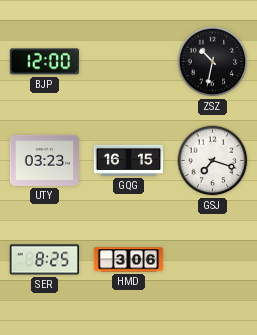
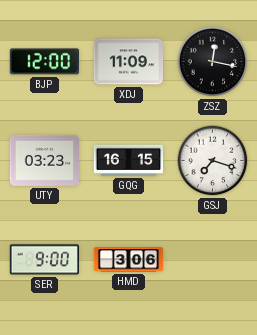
XDJ: none -> 11:09 (128, 62)
ZSZ: 10:32 -> 12:17 (213, 62)
SER: 8:25 -> 9:00 (44, 260)
